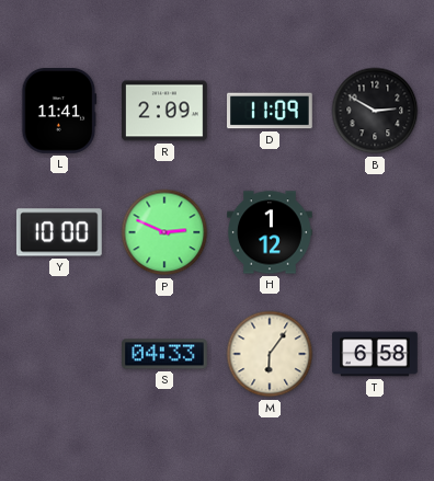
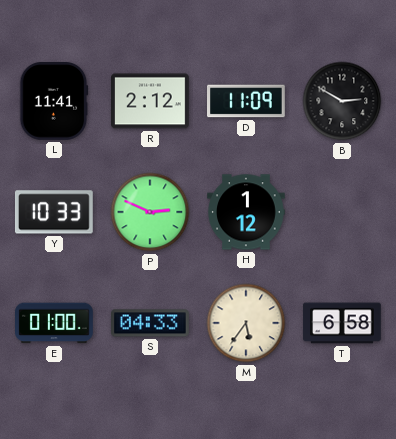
R: 2:09 -> 2:12 (151, 101)
Y: 10:00 -> 10:33 (54, 212)
E: none -> 01:00 (55, 323)
M: 6:06 -> 5:36 (246, 323)
